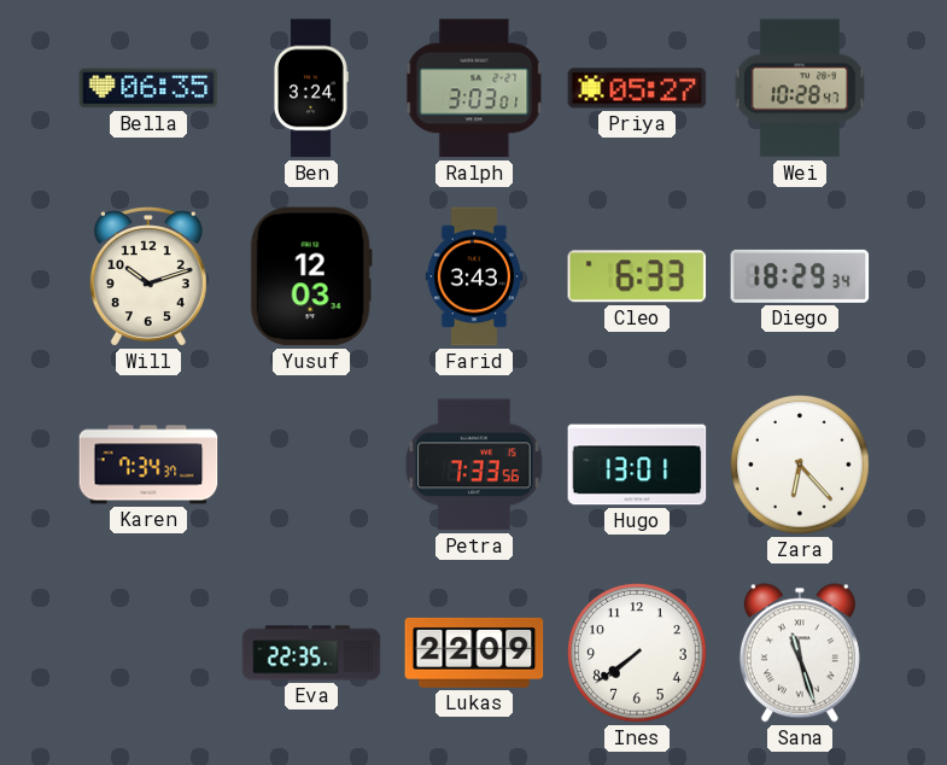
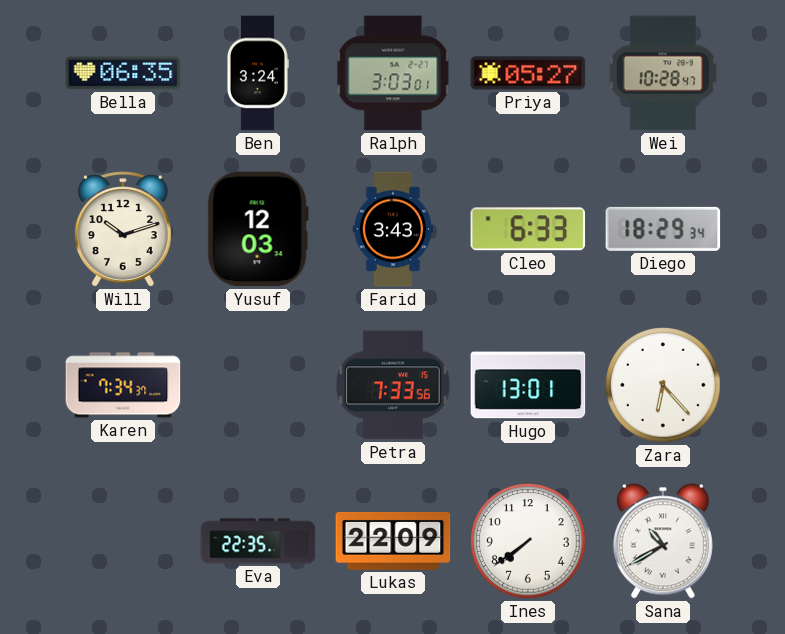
Sana: 11:27 -> 10:40 (663, 541)
